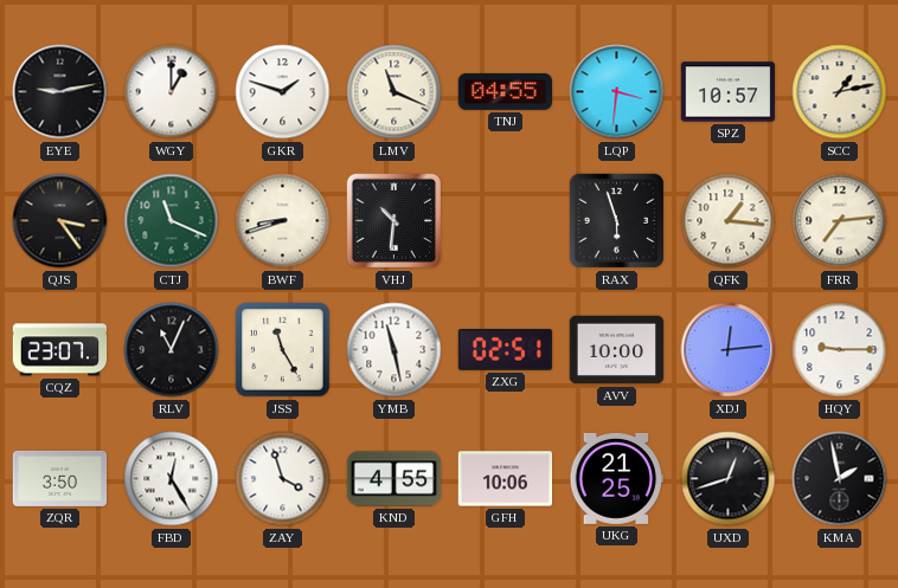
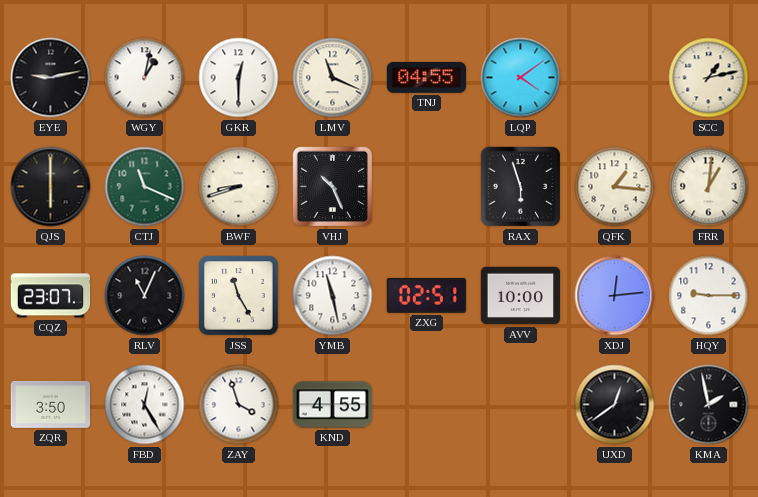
WGY: 1:00 -> 1:02 (145, 78)
GKR: 1:48 -> 12:30 (239, 78)
LQP: 3:31 -> 4:09 (521, 78)
SPZ: 10:57 -> none (729, 92)
QJS: 3:24 -> 6:00 (51, 187)
VHJ: 10:31 -> 10:26 (333, 187)
FRR: 7:14 -> 1:01 (709, 187)
GFH: 10:06 -> none (506, 479)
UKG: 21:25 -> none (616, 478)
UXD: 12:42 -> 12:39 (615, 405)
